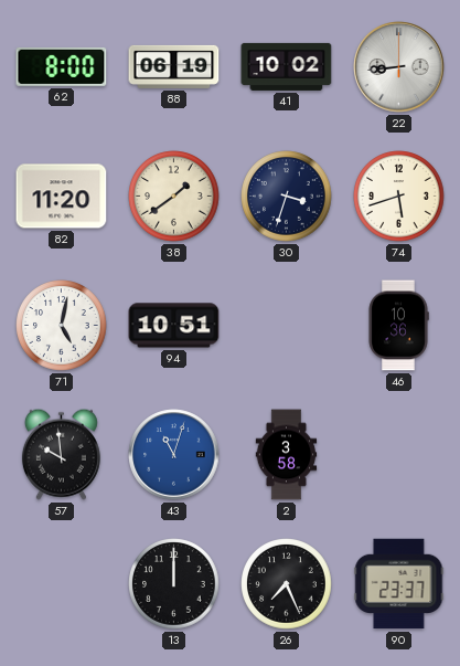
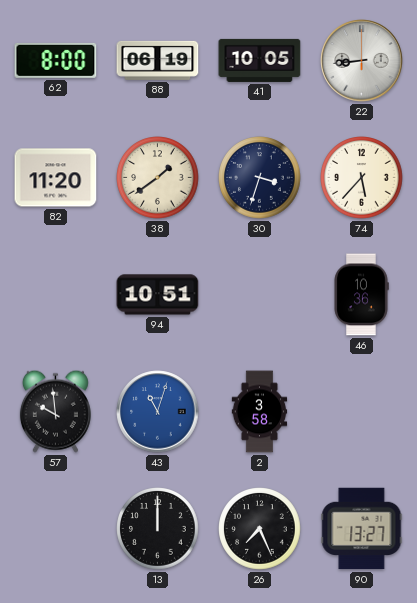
41: 10:02 -> 10:05 (260, 60)
74: 5:42 -> 5:37 (362, 178)
71: 5:02 -> none (62, 326)
90: 23:37 -> 13:27 (362, 529)
